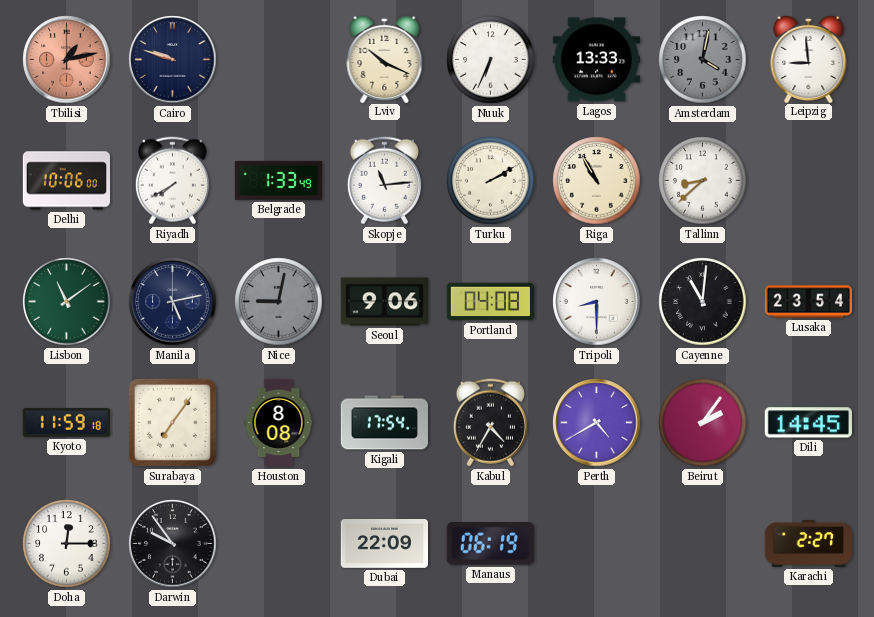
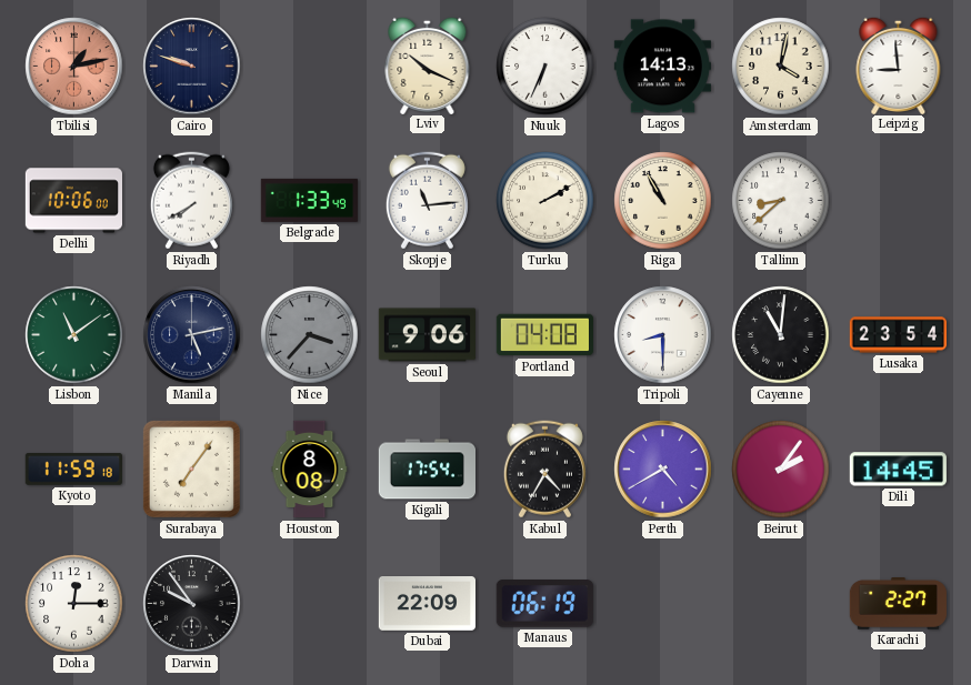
Lagos: 13:33 -> 14:13 (662, 67)
Amsterdam dial: grey -> cream (781, 67)
Nice: 9:02 -> 3:37 (310, 335)
